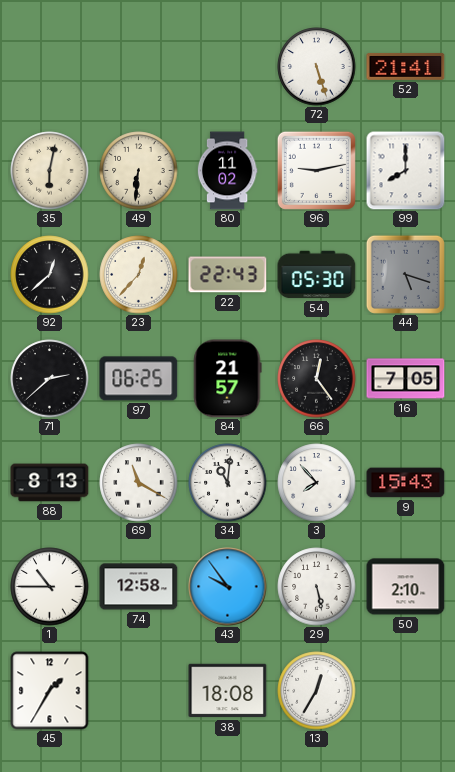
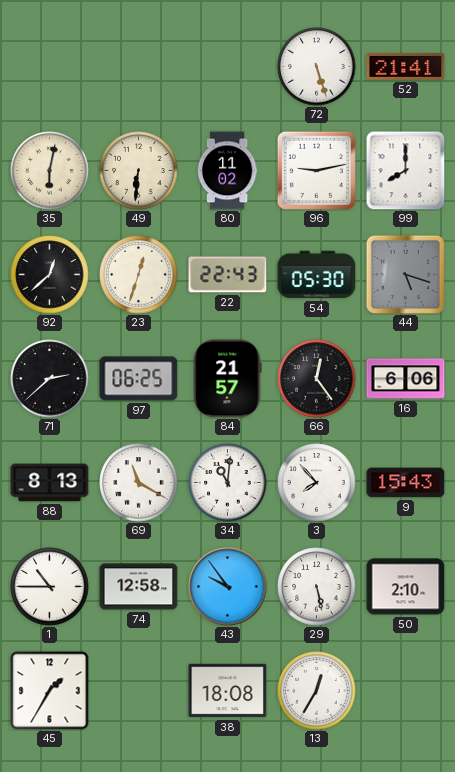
23: 12:37 -> 12:33 (139, 275)
16: 7:05 -> 6:06 (406, 379)
